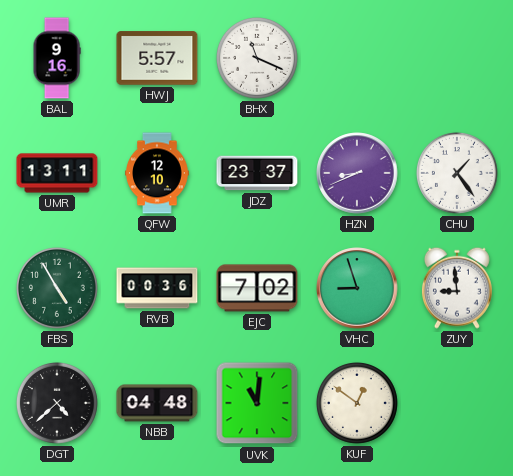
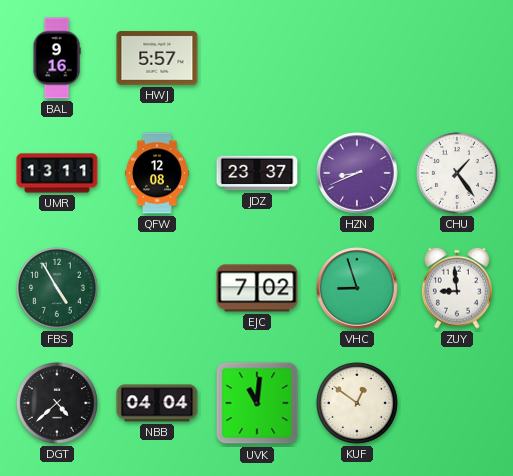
BHX: 11:19 -> none (257, 58)
QFW: 12:10 -> 12:08 (157, 173)
RVB: 00:36 -> none (157, 288)
NBB: 04:48 -> 04:04 (157, 403)
